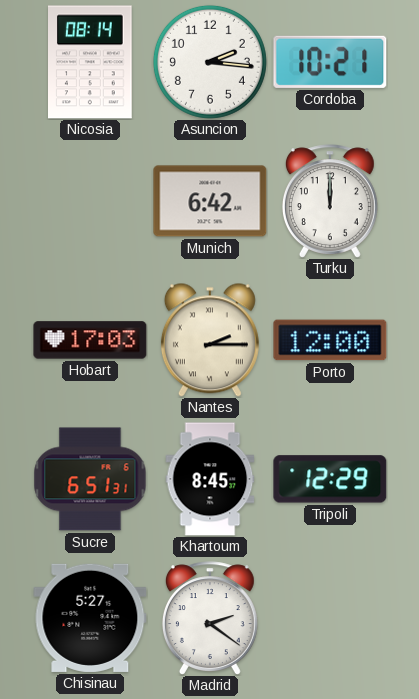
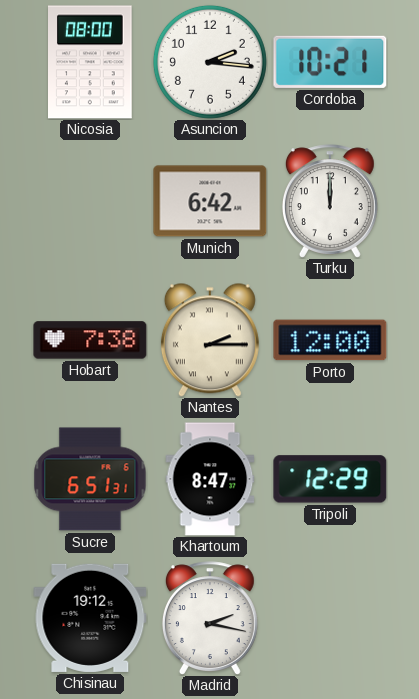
Nicosia: 08:14 -> 08:00 (91, 62)
Hobart: 17:03 -> 7:38 (90, 340)
Khartoum: 8:45 -> 8:47 (210, 479)
Chisinau: 5:27 -> 19:12 (90, 618)
Madrid: 2:21 -> 2:17 (210, 618)
